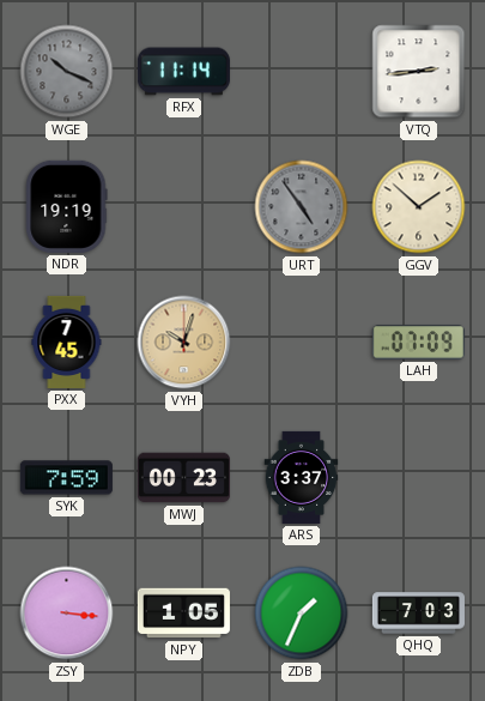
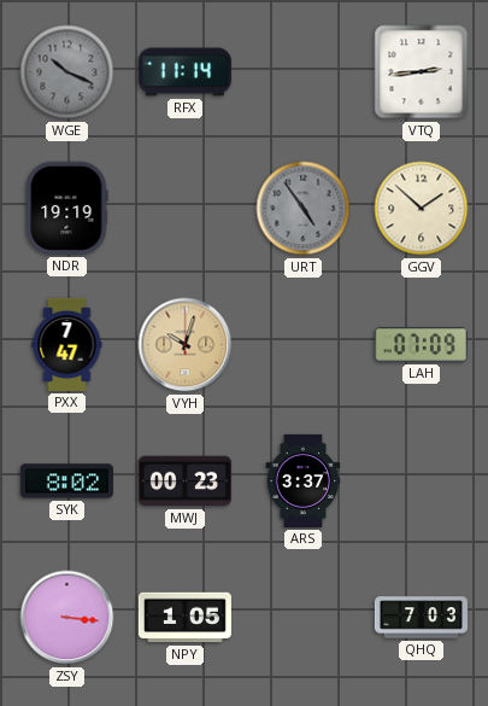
PXX: 7:45 -> 7:47 (67, 344)
SYK: 7:59 -> 8:02 (66, 482)
ZDB: 1:34 -> none (302, 614)
